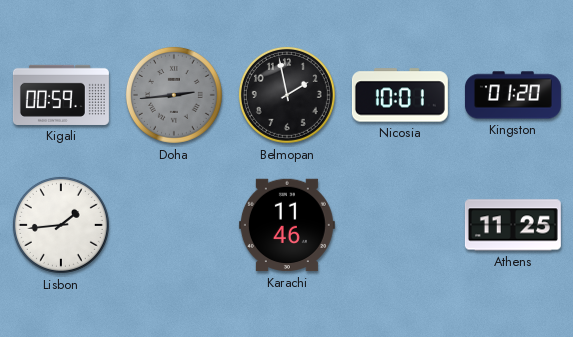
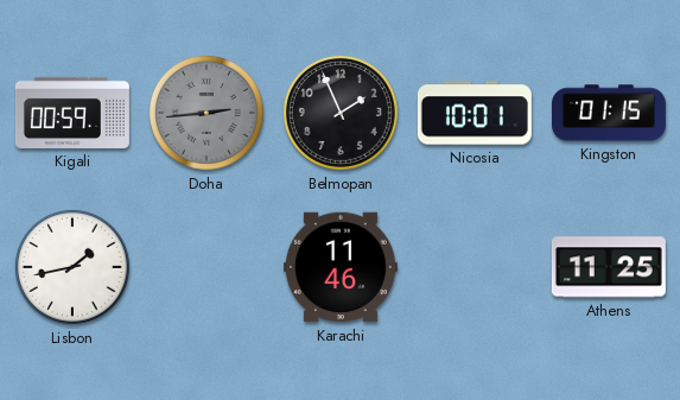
Belmopan: 1:58 -> 1:56 (341, 113)
Kingston: 01:20 -> 01:15 (609, 113)
Lisbon: 1:44 -> 1:43 (72, 267)
